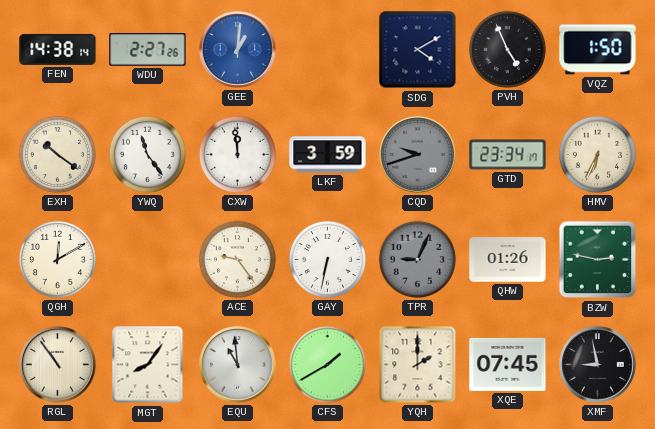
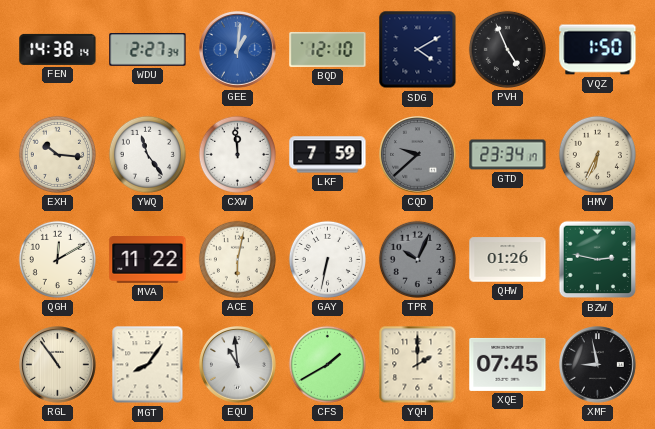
WDU: 2:27:26 -> 2:27:34 (148, 50)
BQD: none -> 12:10 (328, 49)
EXH: 10:21 -> 10:16 (57, 154)
LKF: 3:59 -> 7:59 (328, 155)
CQD: 9:42 -> 9:38 (418, 155)
MVA: none -> 11:22 (148, 260)
ACE: 9:24 -> 6:02 (237, 259)
TPR: 9:04 -> 10:04 (417, 259)
